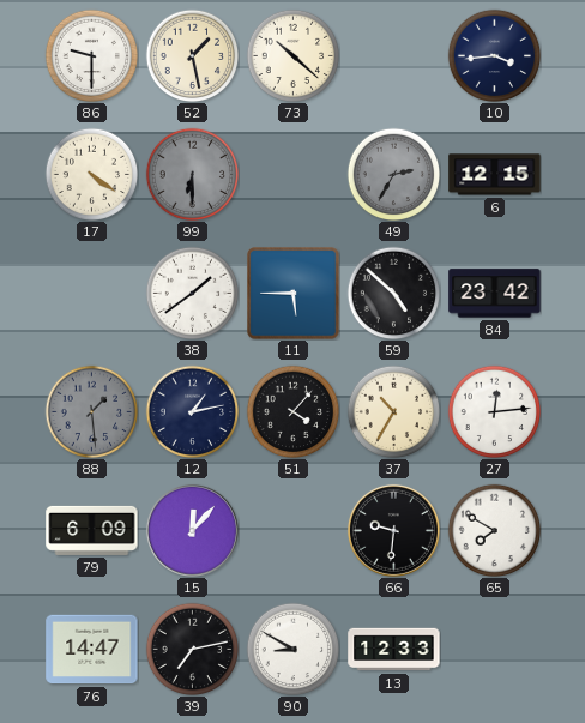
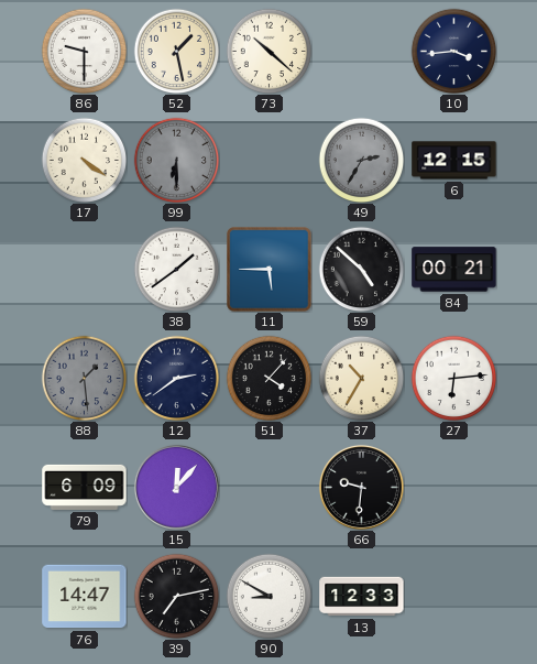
84: 23:42 -> 00:21 (454, 270)
12: 1:13 -> 2:39 (176, 378)
27: 12:14 -> 6:14 (453, 378)
65: 7:50 -> none (494, 530)
